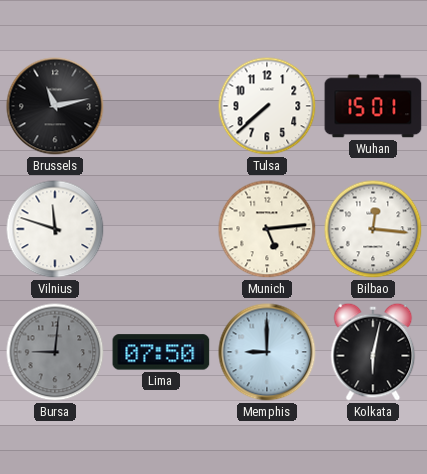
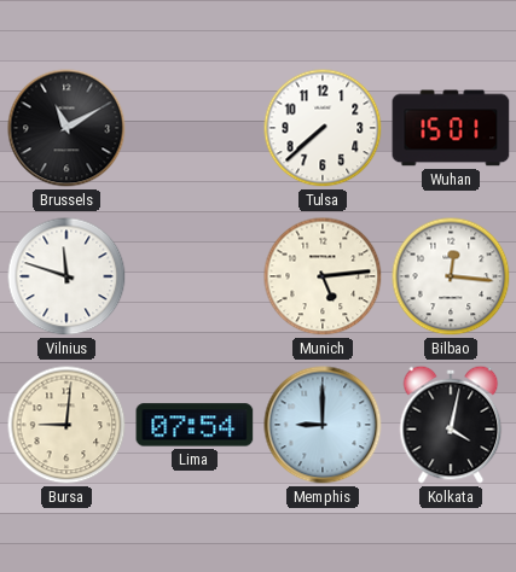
Brussels: 11:13 -> 11:10 (66, 128)
Bursa dial: grey -> cream (66, 425)
Lima: 07:50 -> 07:54 (195, 425)
Kolkata: 6:02 -> 4:02 (451, 425)
